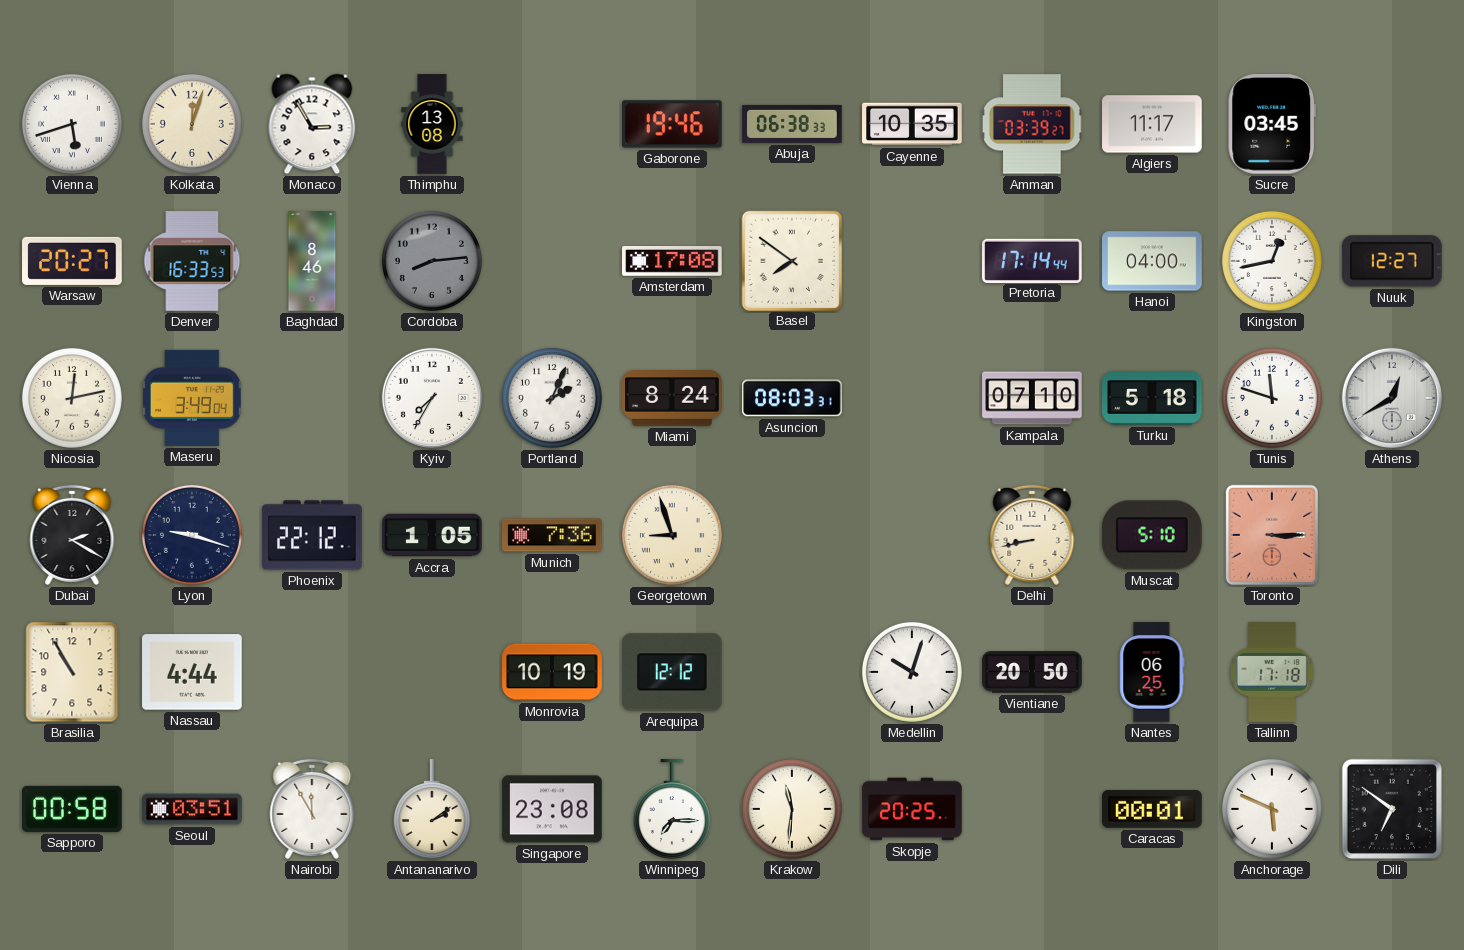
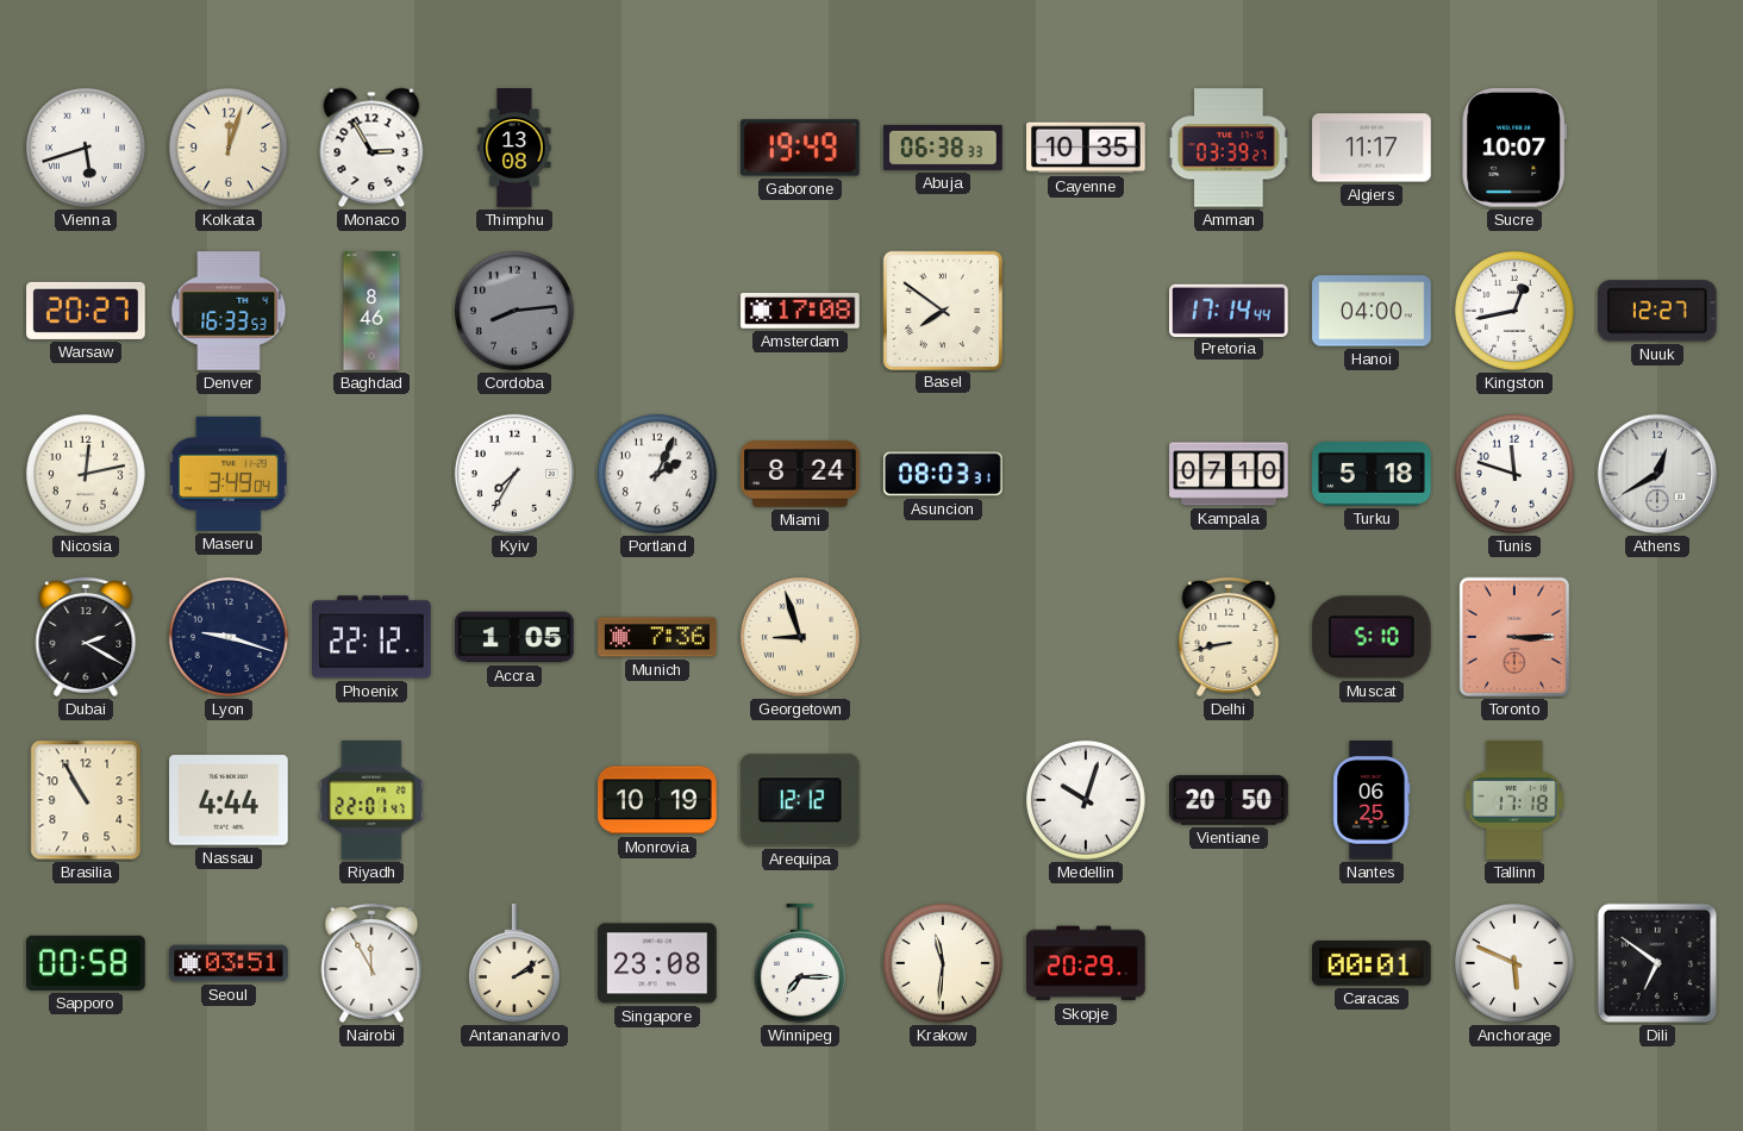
Gaborone: 19:46 -> 19:49 (800, 148)
Sucre: 03:45 -> 10:07 (1514, 149)
Riyadh: none -> 22:01 (371, 800)
Skopje: 20:25 -> 20:29 (1086, 963)
